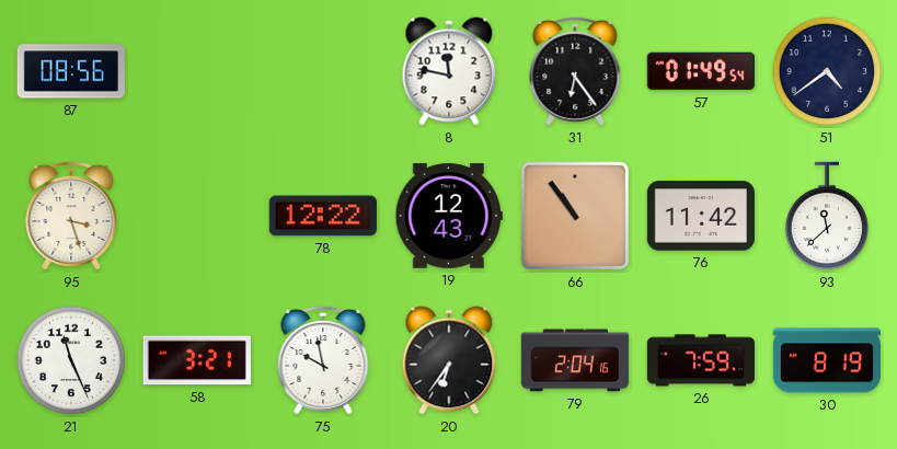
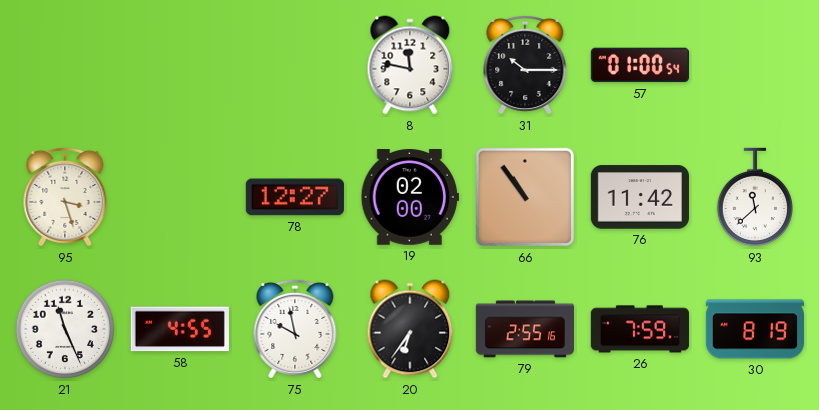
87: 08:56 -> none (71, 71)
31: 6:24 -> 10:15 (525, 65)
57: 01:49 -> 01:00 (640, 65)
51: 4:39 -> none (827, 71)
78: 12:22 -> 12:27 (295, 197)
19: 12:43 -> 02:00 (410, 197)
58: 3:21 -> 4:55 (180, 329)
79: 2:04 -> 2:55 (525, 329)
